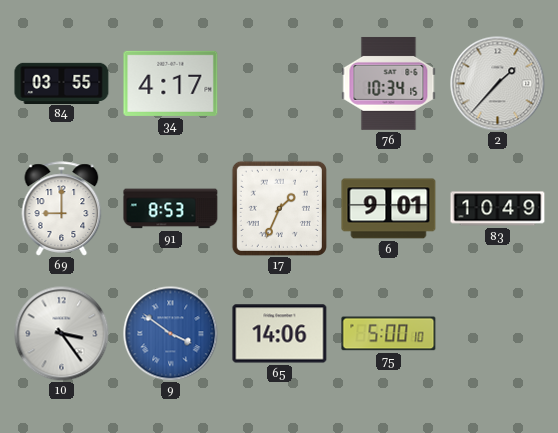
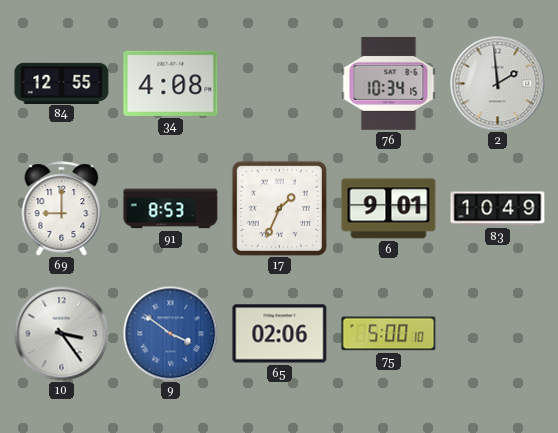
84: 03:55 -> 12:55 (62, 83)
34: 4:17 -> 4:08 (171, 83)
2: 1:37 -> 1:59 (497, 83)
65: 14:06 -> 02:06 (280, 334)
